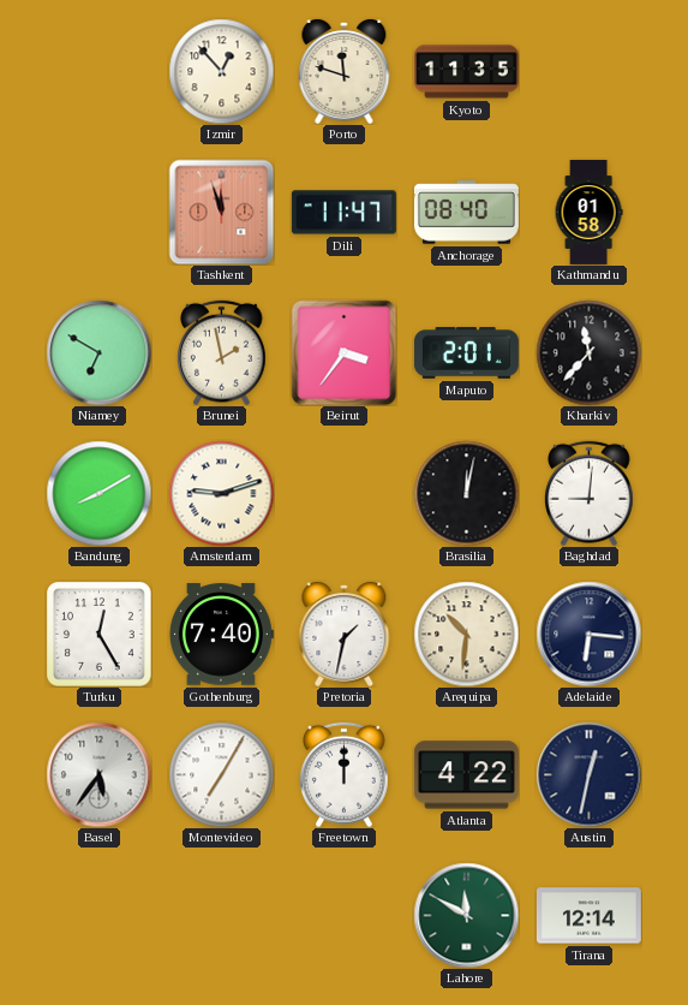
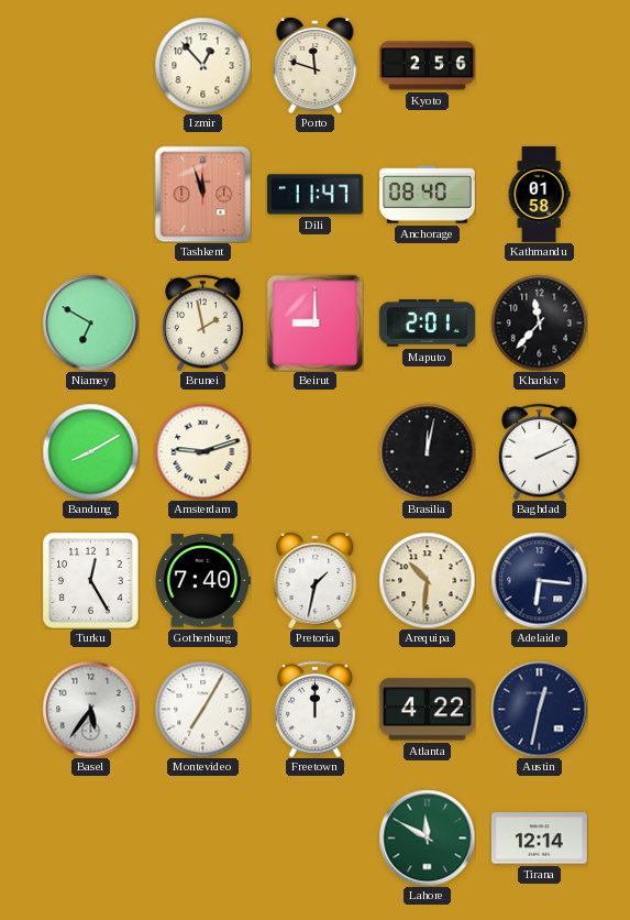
Kyoto: 11:35 -> 2:56 (427, 66)
Beirut: 3:36 -> 9:00 (314, 322)
Baghdad: 9:01 -> 2:11 (540, 451)
